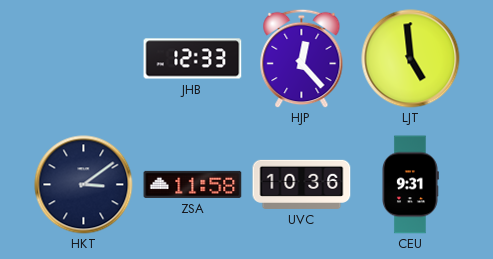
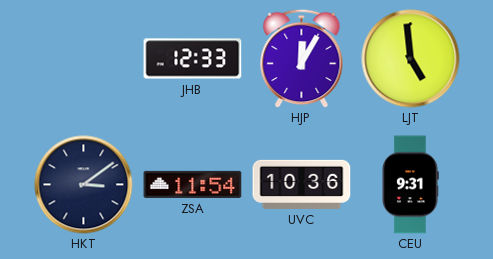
HJP: 12:23 -> 12:05 (302, 58)
ZSA: 11:58 -> 11:54 (193, 184)
